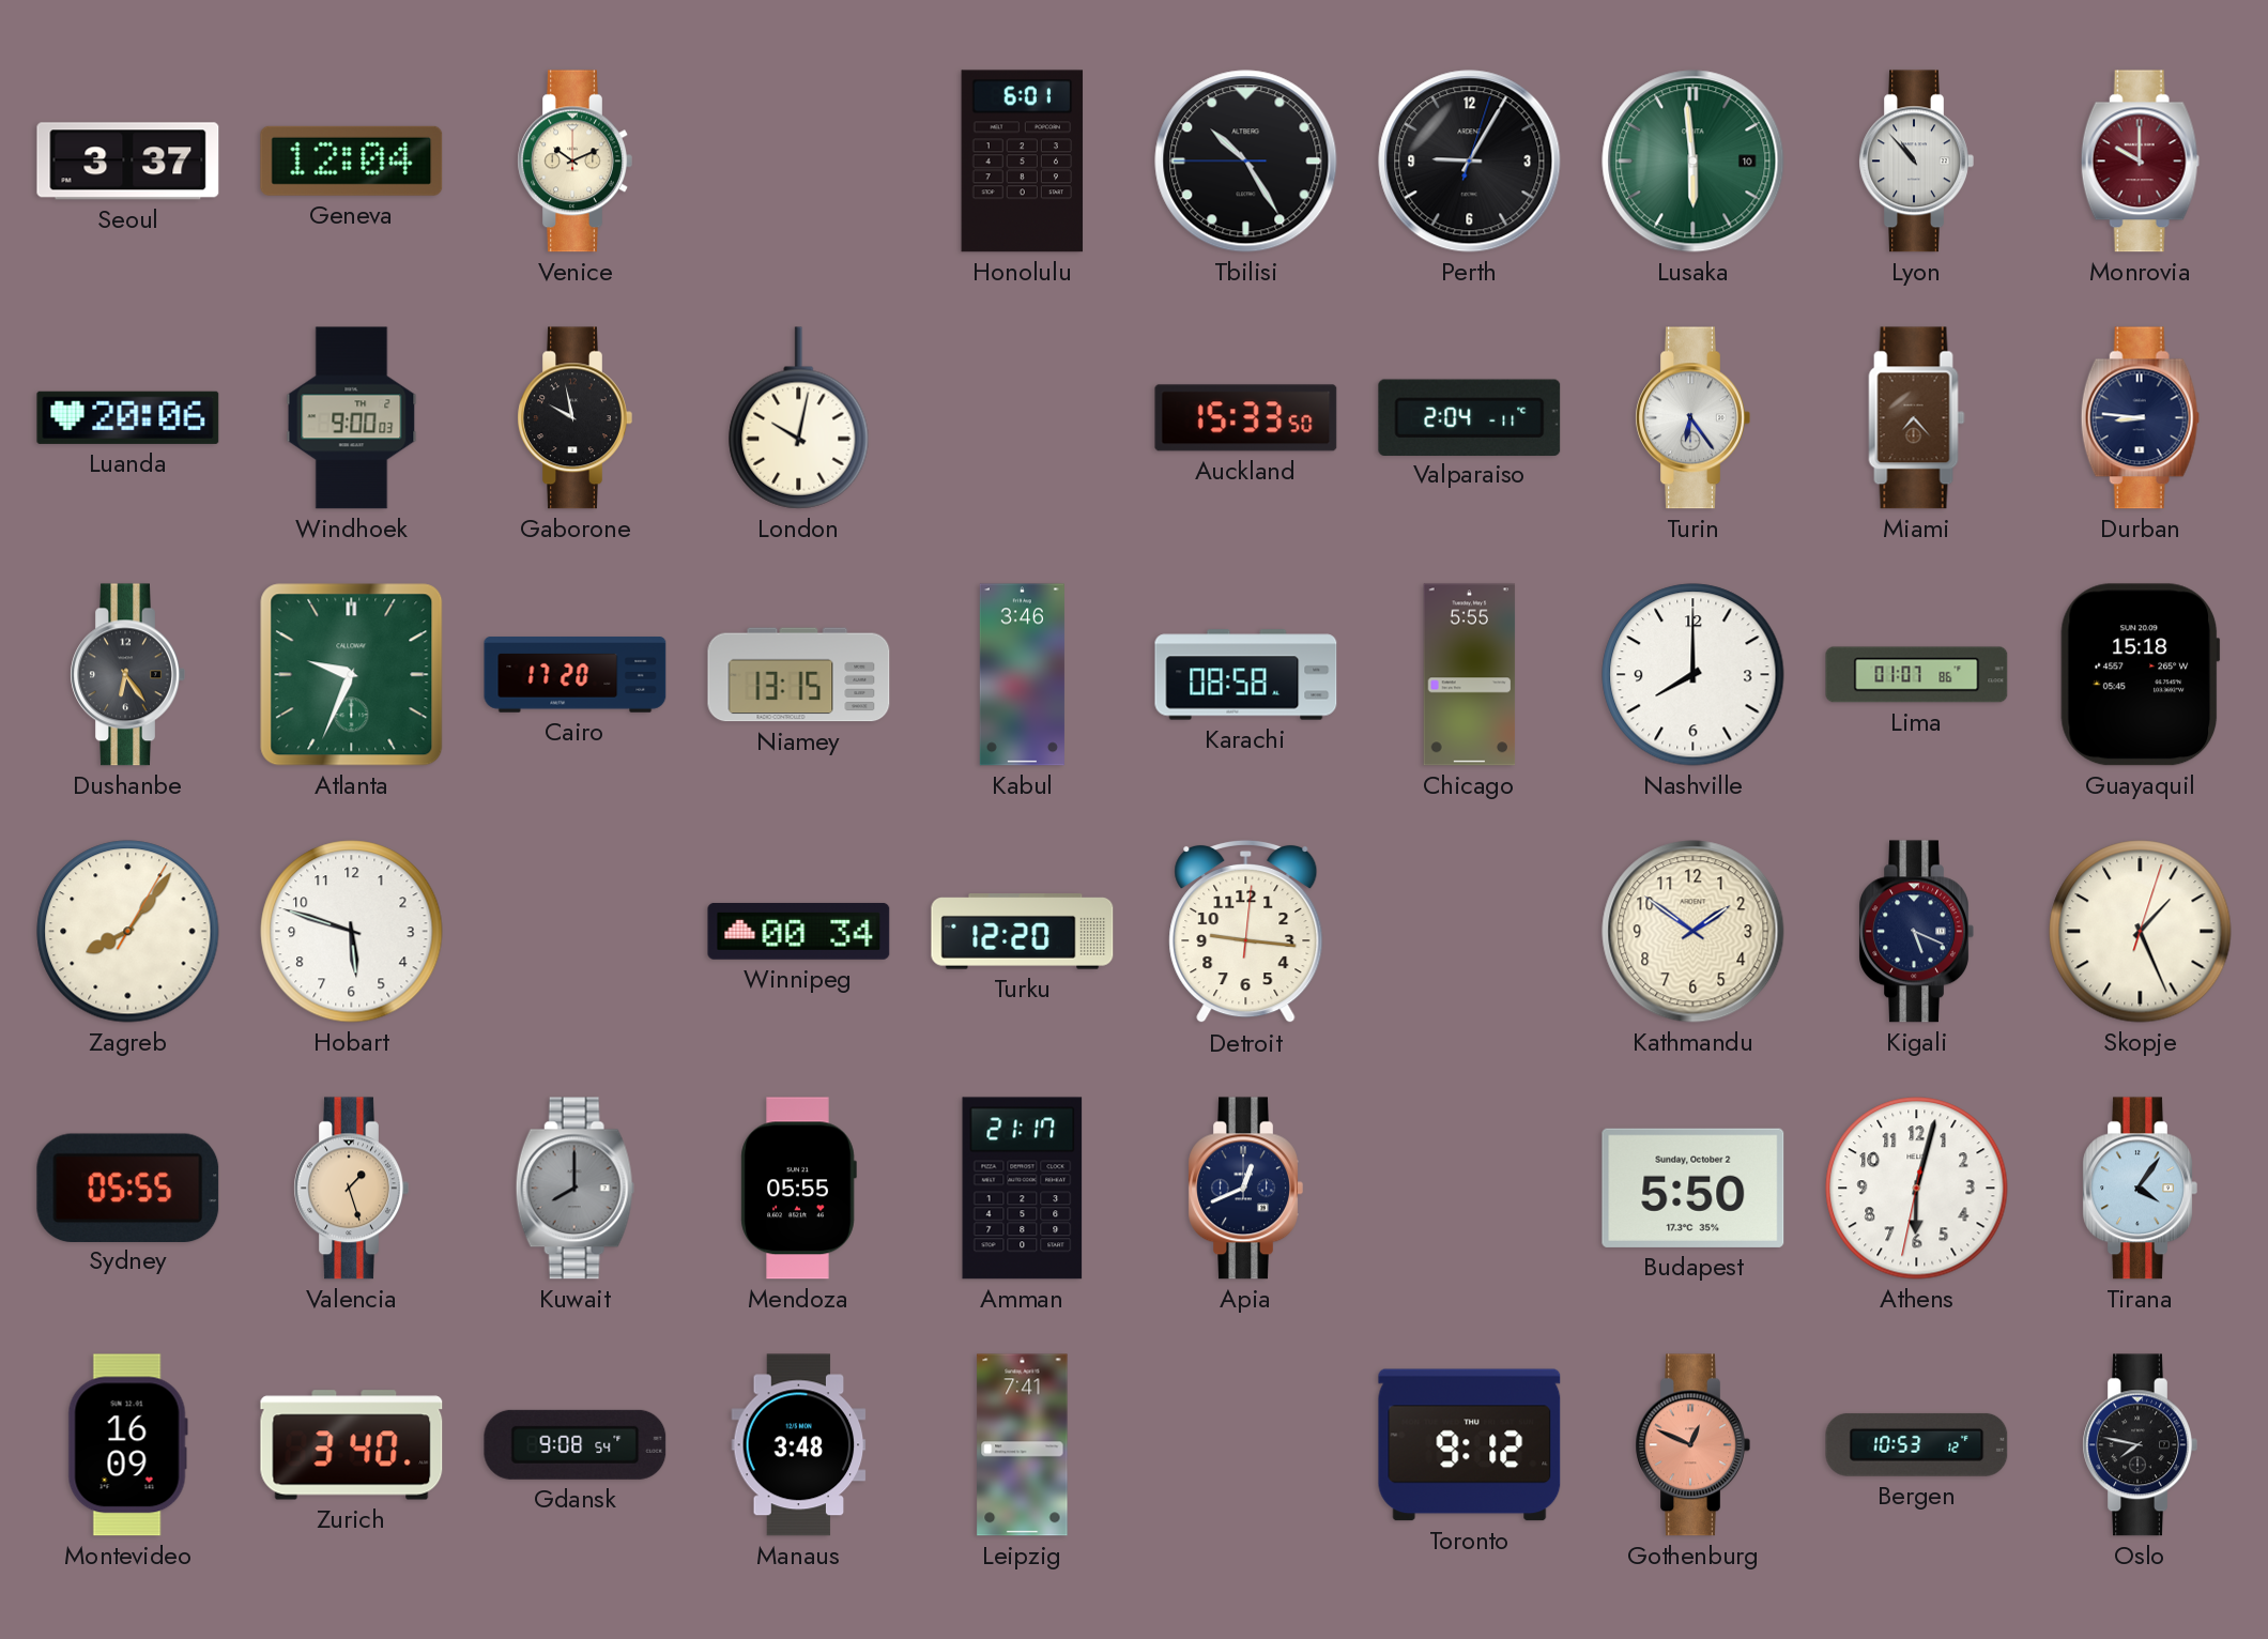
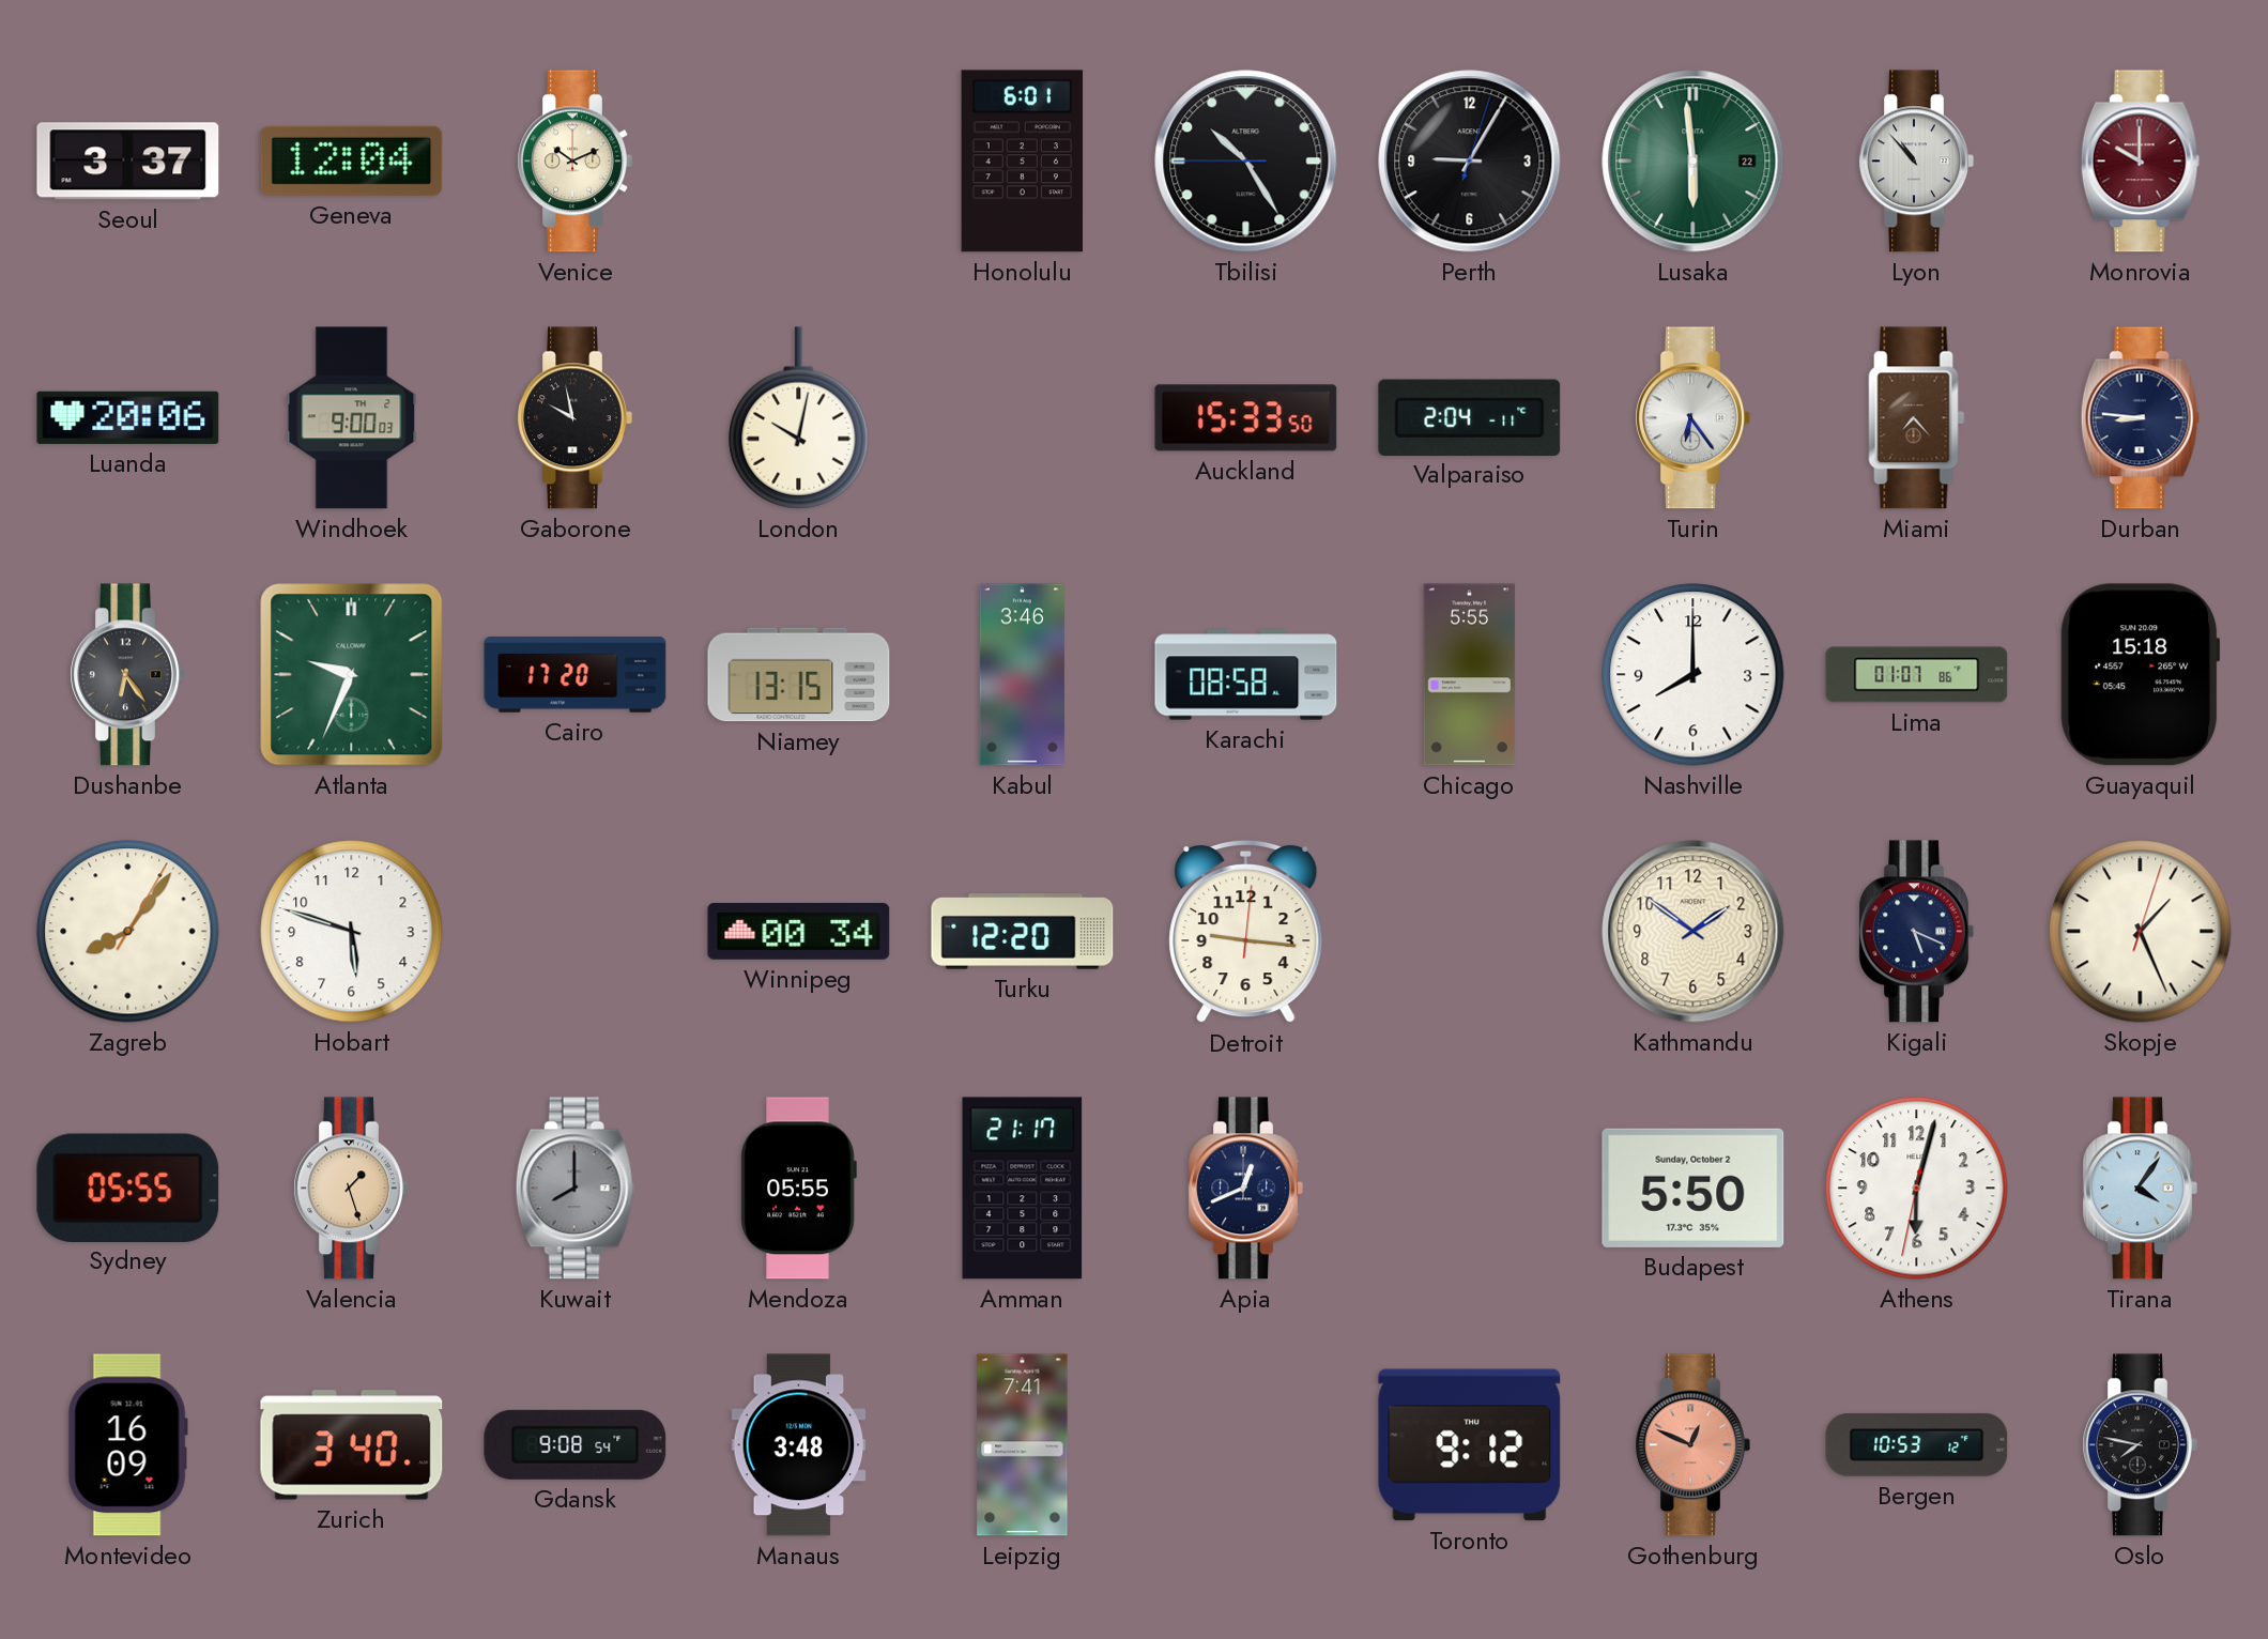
Lusaka date: 10 -> 22 (1694, 162)
